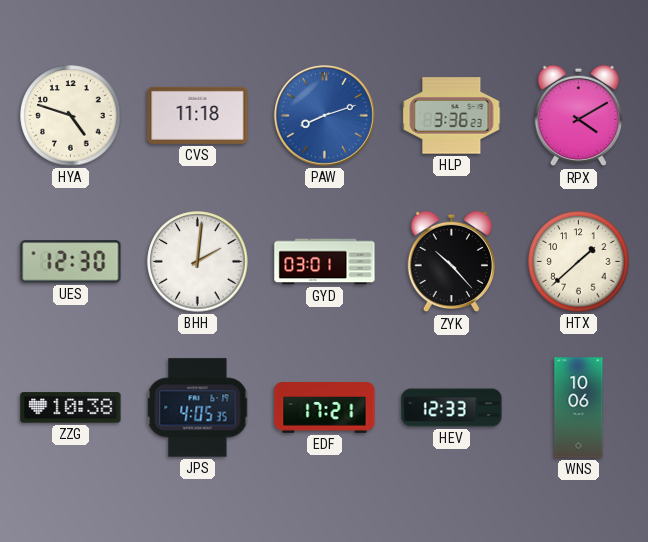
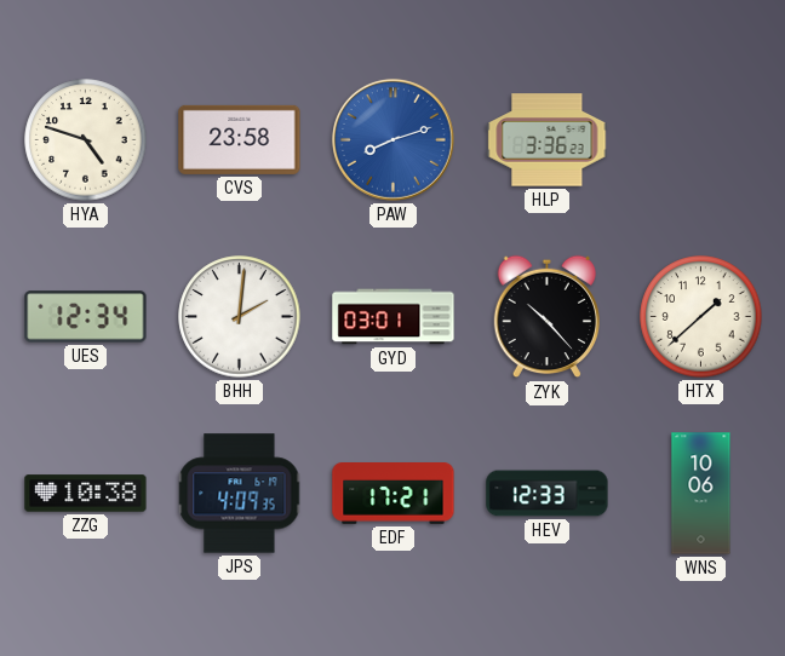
CVS: 11:18 -> 23:58 (240, 139)
RPX: 4:10 -> none (578, 116)
UES: 12:30 -> 12:34 (86, 317)
JPS: 4:05 -> 4:09 (240, 494)
